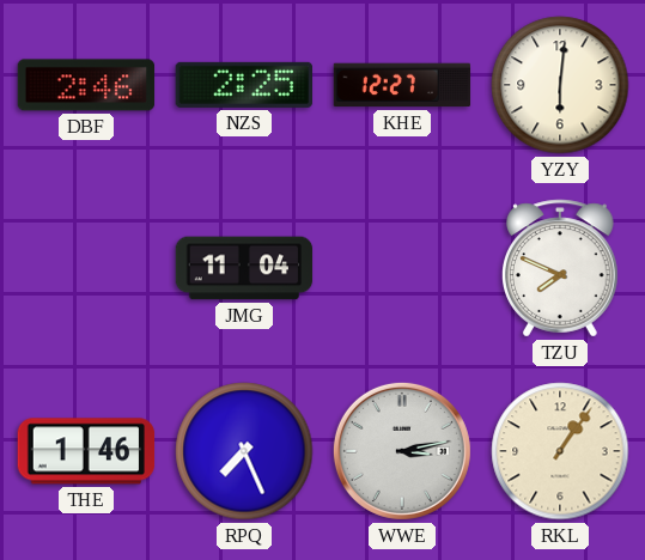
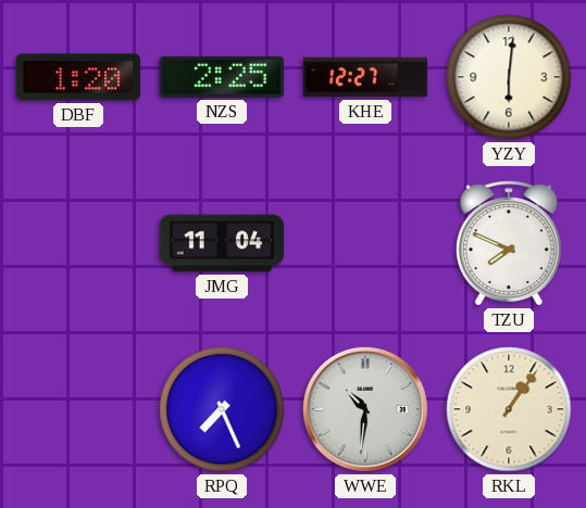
DBF: 2:46 -> 1:20 (78, 77)
THE: 1:46 -> none (86, 451)
WWE: 3:13 -> 10:31 (365, 409)
